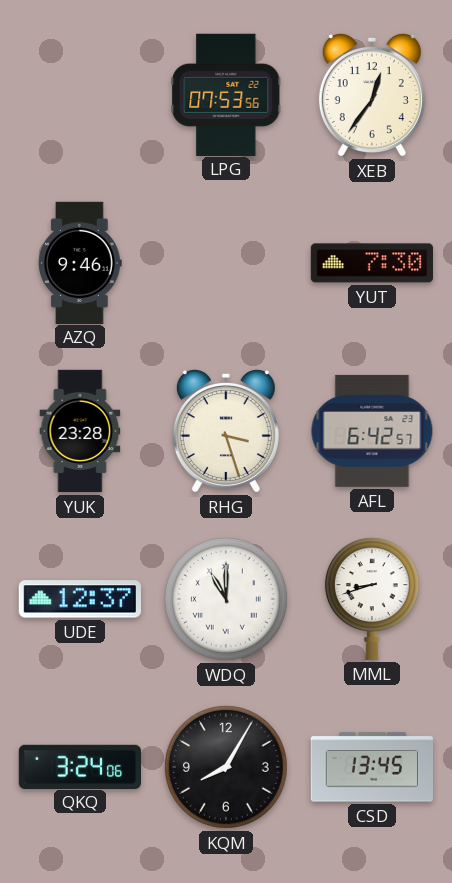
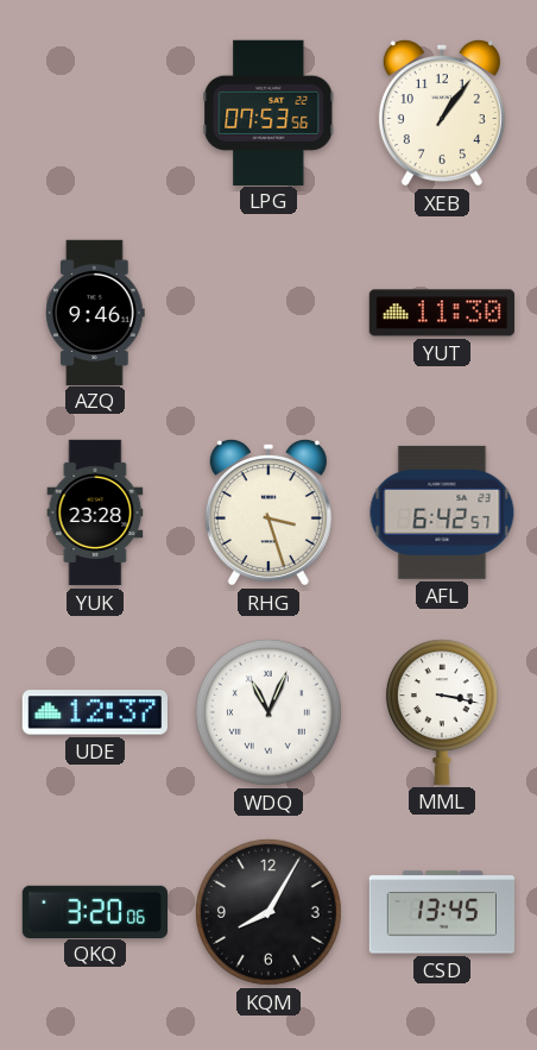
XEB: 12:36 -> 1:06 (442, 113)
YUT: 7:30 -> 11:30 (441, 313)
WDQ: 11:00 -> 11:04 (268, 712)
MML: 8:42 -> 3:17 (442, 712)
QKQ: 3:24 -> 3:20 (94, 911)
